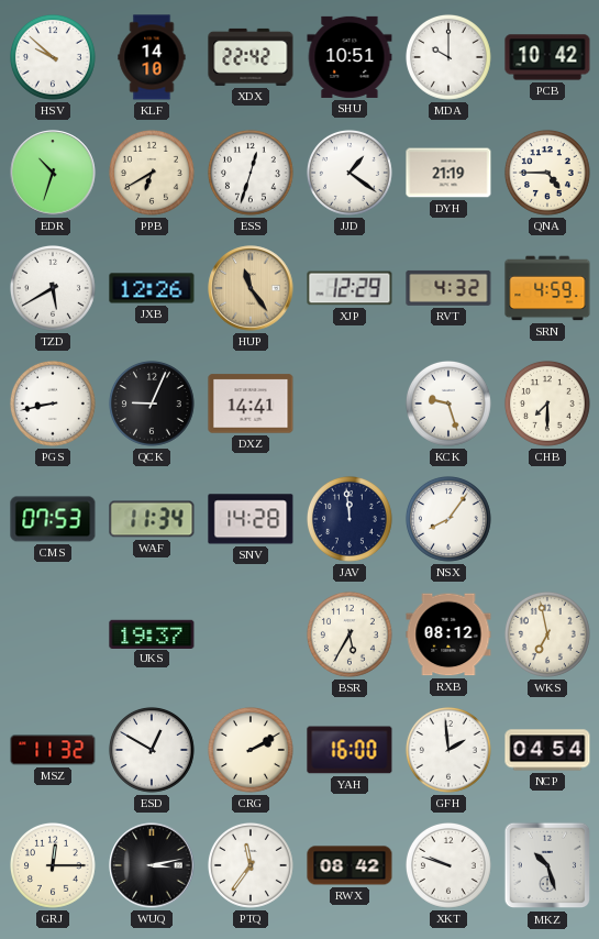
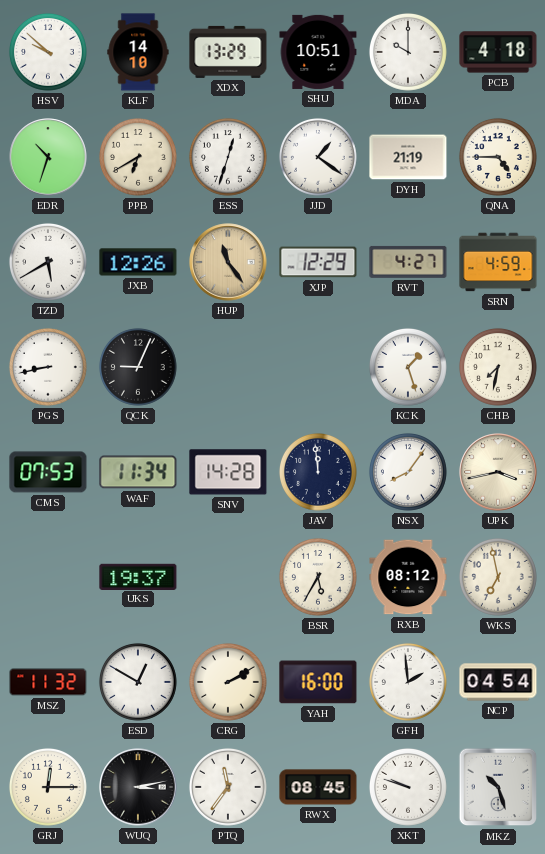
XDX: 22:42 -> 13:29 (228, 52)
PCB: 10:42 -> 4:18 (498, 52)
RVT: 4:32 -> 4:27 (408, 262)
DXZ: 14:41 -> none (251, 404)
KCK: 9:27 -> 1:27 (408, 367)
CHB: 7:30 -> 7:32 (498, 367)
UPK: none -> 3:43 (498, 472)
RWX: 08:42 -> 08:45 (318, 787)
